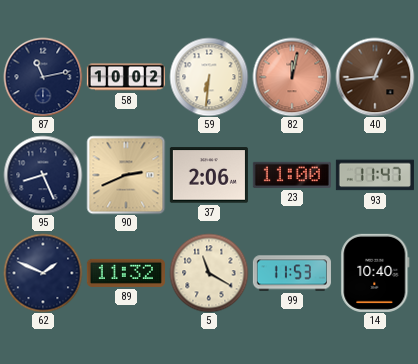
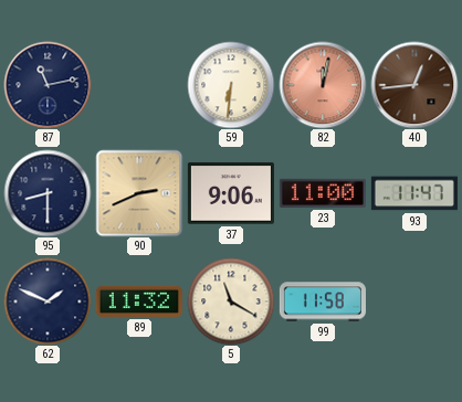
58: 10:02 -> none (126, 77)
95: 8:26 -> 8:30 (48, 193)
37: 2:06 -> 9:06 (231, 193)
99: 11:53 -> 11:58 (323, 301)
14: 10:40 -> none (375, 273)
